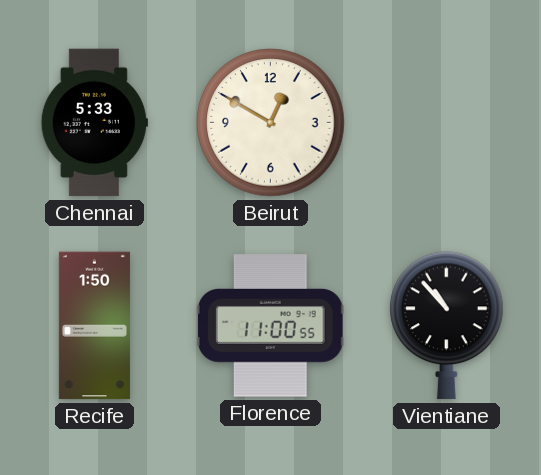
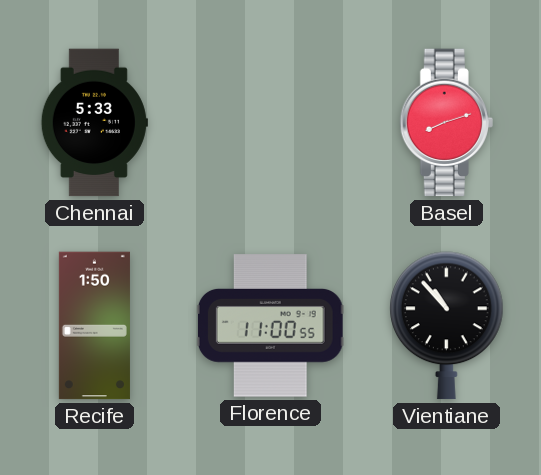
Beirut: 12:50 -> none (271, 123)
Basel: none -> 8:12 (446, 123)
